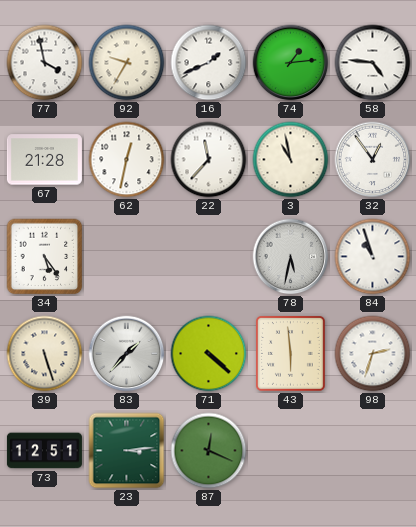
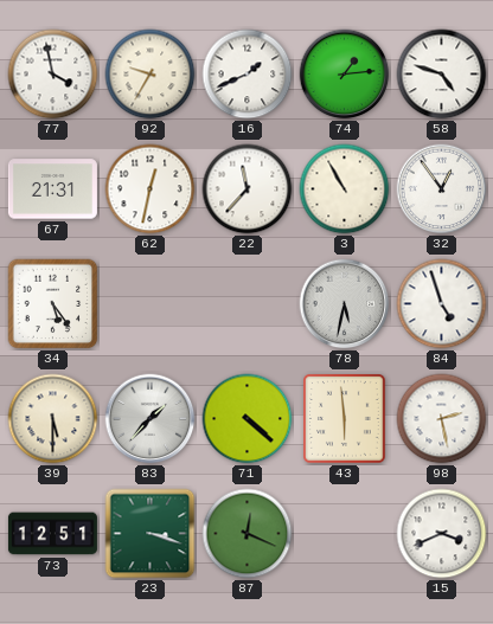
58: 4:46 -> 4:48 (442, 75)
67: 21:28 -> 21:31 (52, 189)
3: 10:58 -> 10:55 (345, 189)
84: 10:57 -> 4:57 (442, 304)
39: 5:27 -> 5:30 (53, 419)
98: 2:33 -> 2:28 (442, 419)
23: 3:14 -> 3:18 (151, 534)
15: none -> 3:41 (442, 534)
